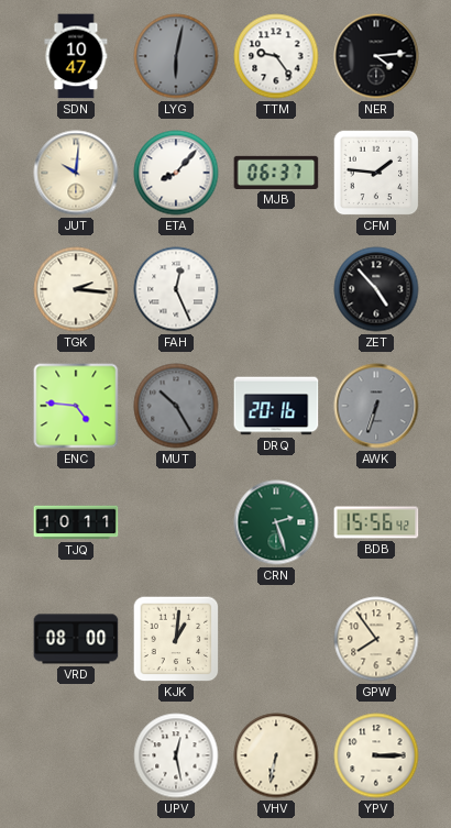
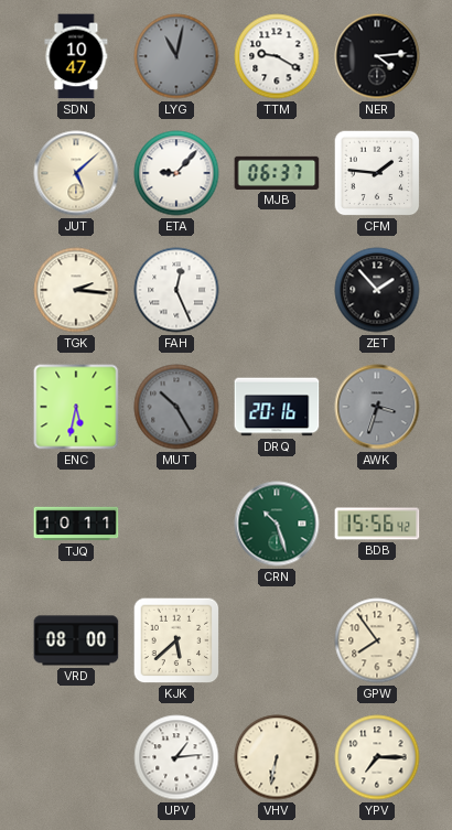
LYG: 6:02 -> 11:02 (176, 56)
TTM: 9:24 -> 9:20 (277, 56)
JUT: 10:01 -> 5:08 (76, 173)
ETA: 8:07 -> 9:07 (176, 173)
ZET: 4:53 -> 1:53 (377, 290)
ENC: 4:46 -> 5:32 (76, 407)
AWK: 6:33 -> 3:33 (377, 407)
CRN: 2:27 -> 10:27 (277, 524)
KJK: 1:01 -> 5:38 (176, 640)
UPV: 12:28 -> 1:14 (176, 757)
YPV: 3:15 -> 7:15 (377, 757)
